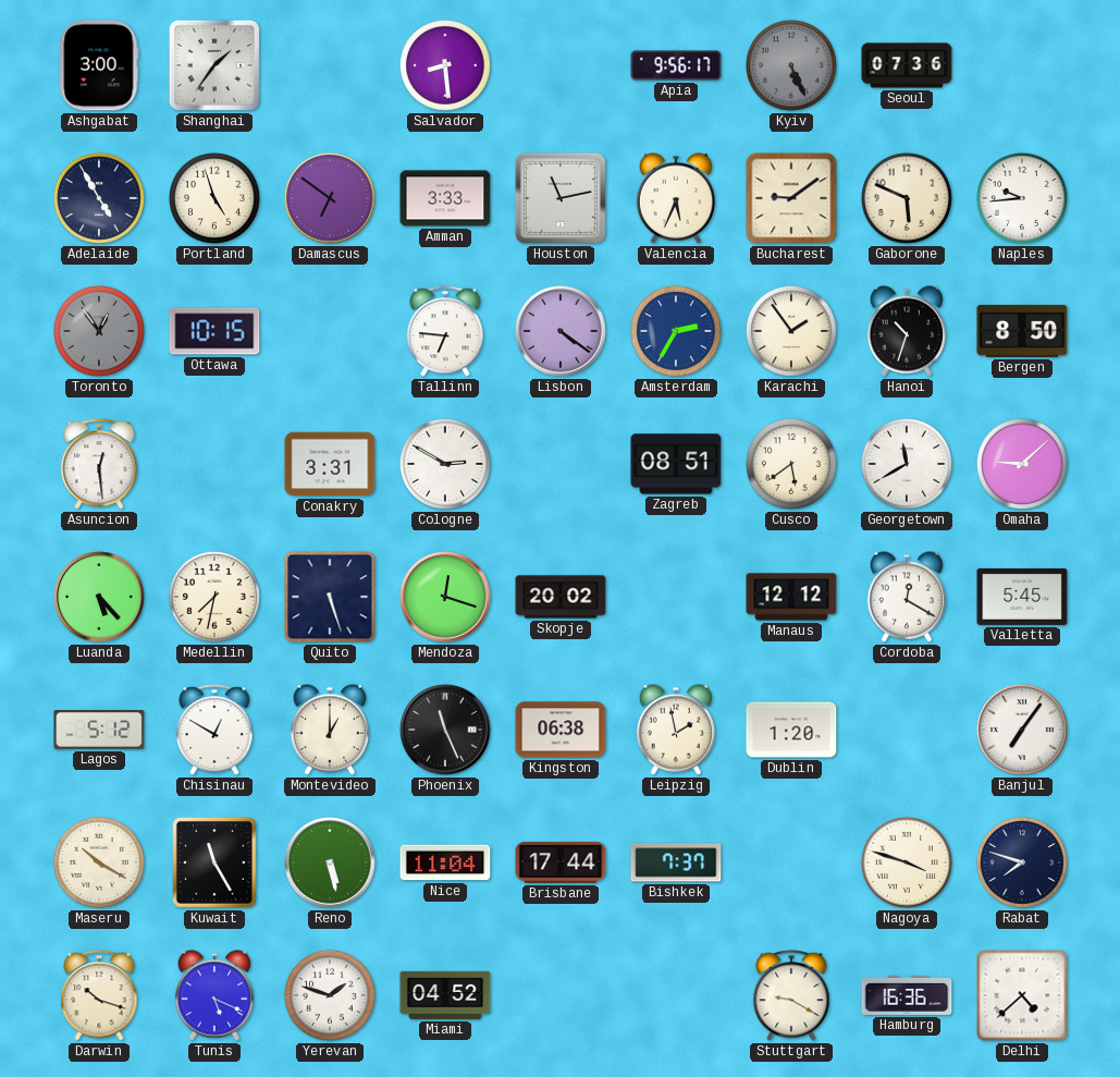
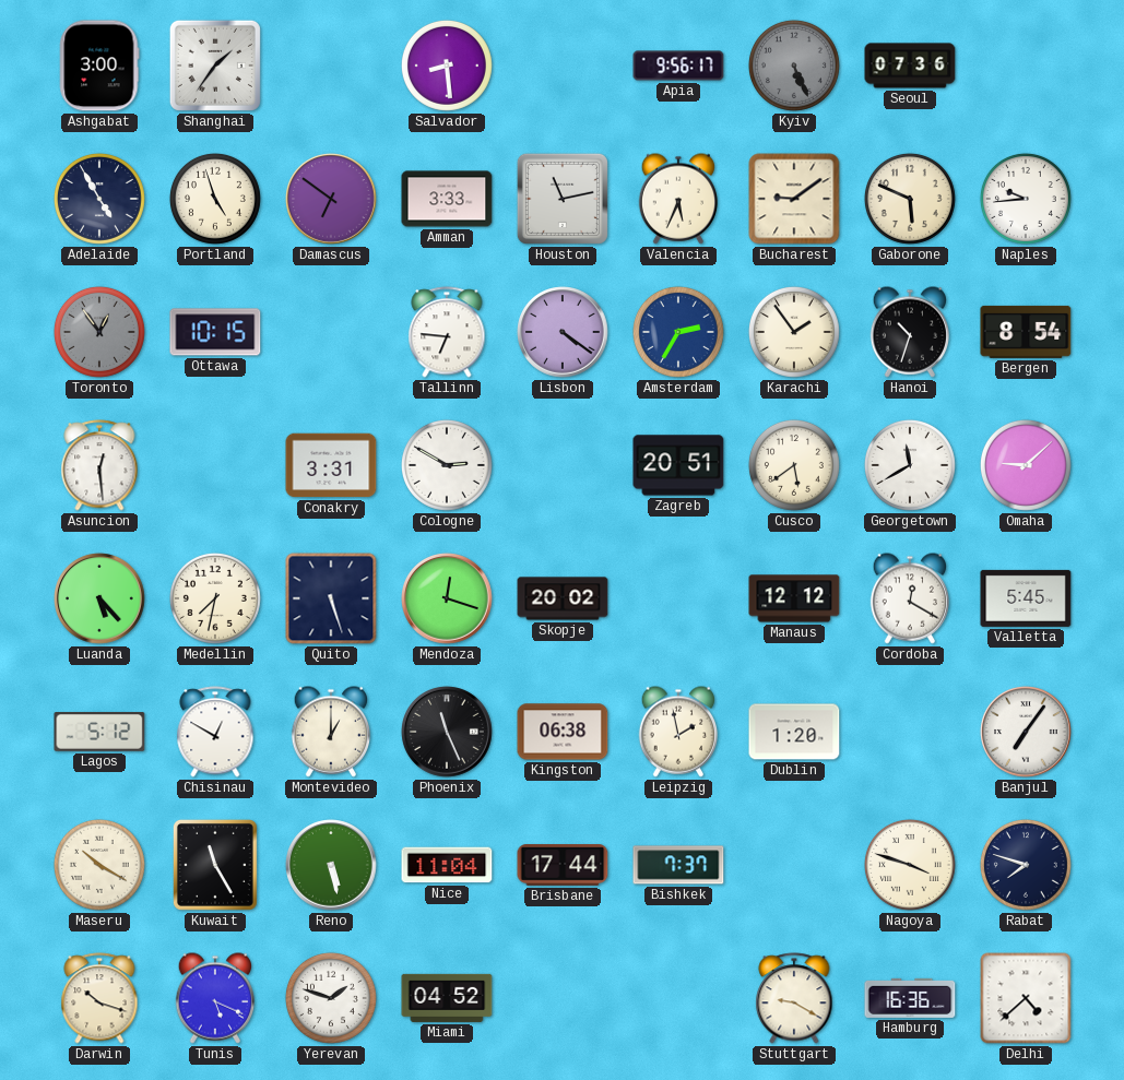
Bergen: 8:50 -> 8:54 (1026, 332)
Zagreb: 08:51 -> 20:51 (678, 465)
